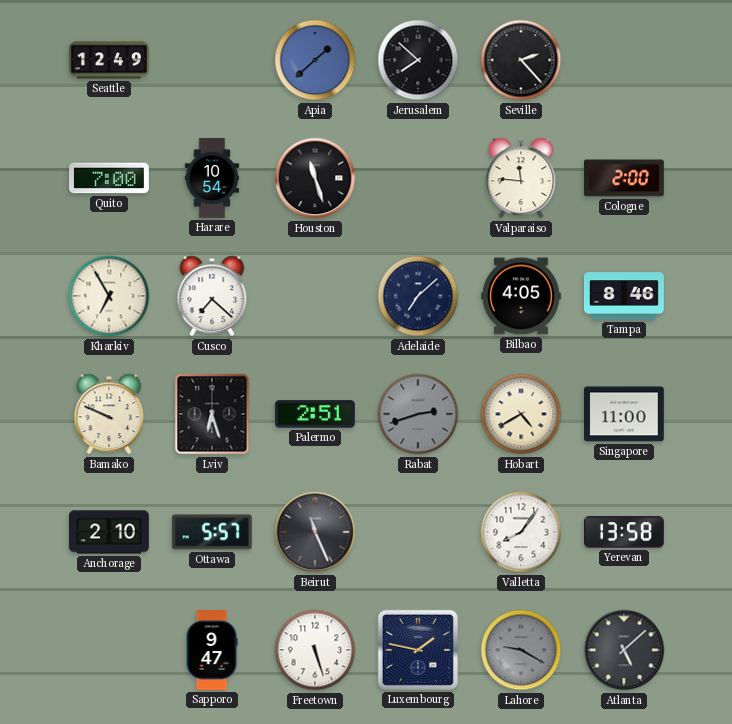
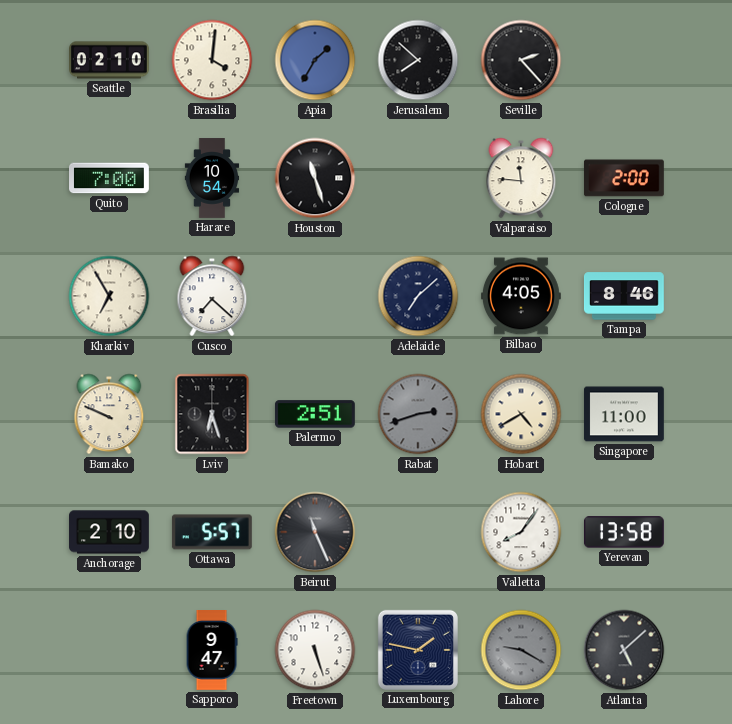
Seattle: 12:49 -> 02:10 (110, 60)
Brasilia: none -> 4:01 (212, 60)
Apia: 1:38 -> 1:35 (315, 60)
